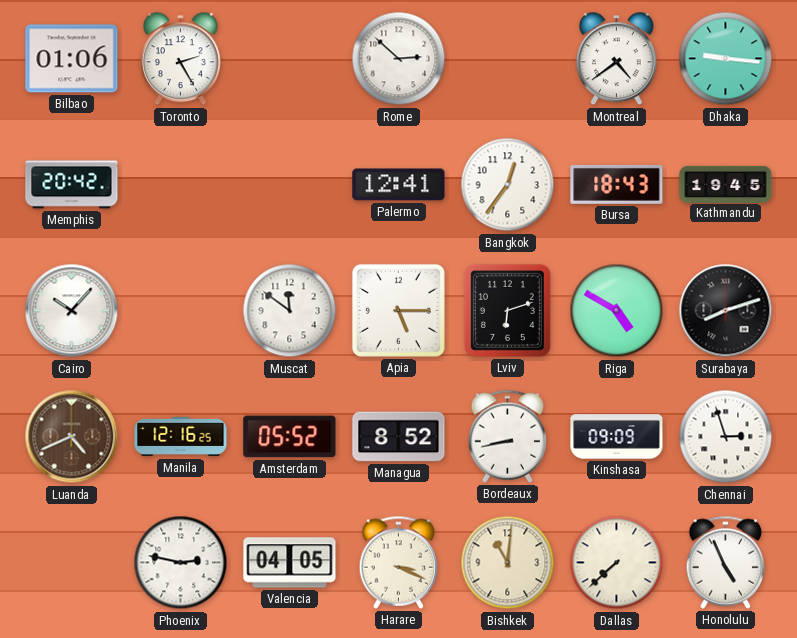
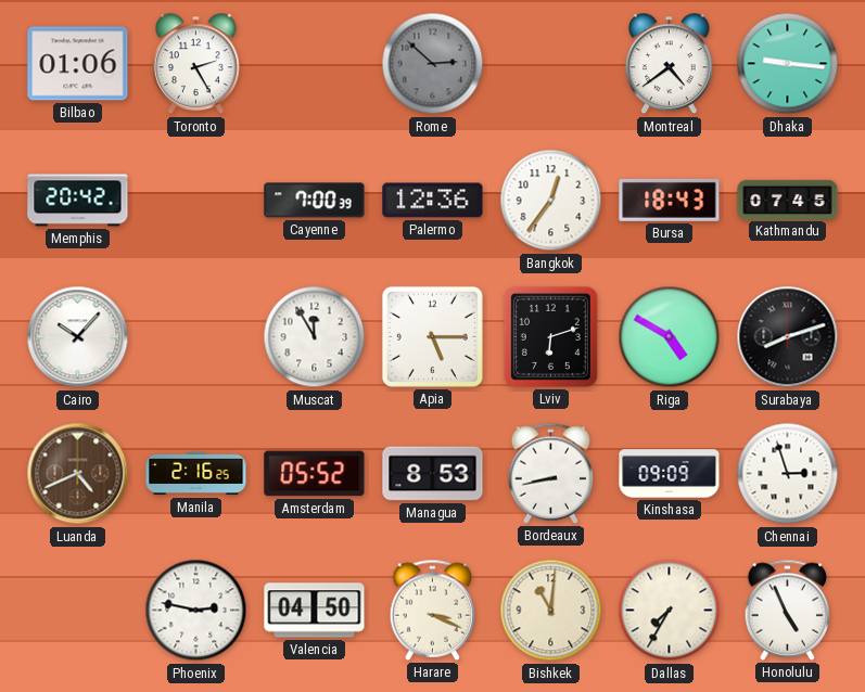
Rome dial: white -> grey (433, 64)
Cayenne: none -> 7:00 (315, 201)
Palermo: 12:41 -> 12:36 (433, 201)
Kathmandu: 19:45 -> 07:45 (788, 200)
Muscat: 11:51 -> 11:55 (315, 337)
Manila: 12:16 -> 2:16 (196, 474)
Managua: 8:52 -> 8:53 (433, 474)
Valencia: 04:05 -> 04:50 (315, 611)
Dallas: 7:38 -> 7:35 (670, 611)
